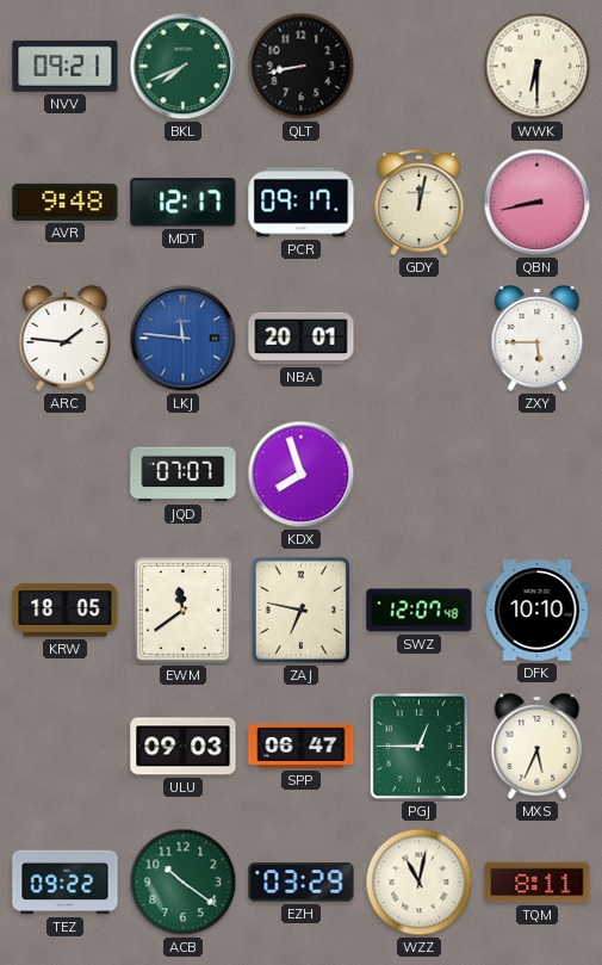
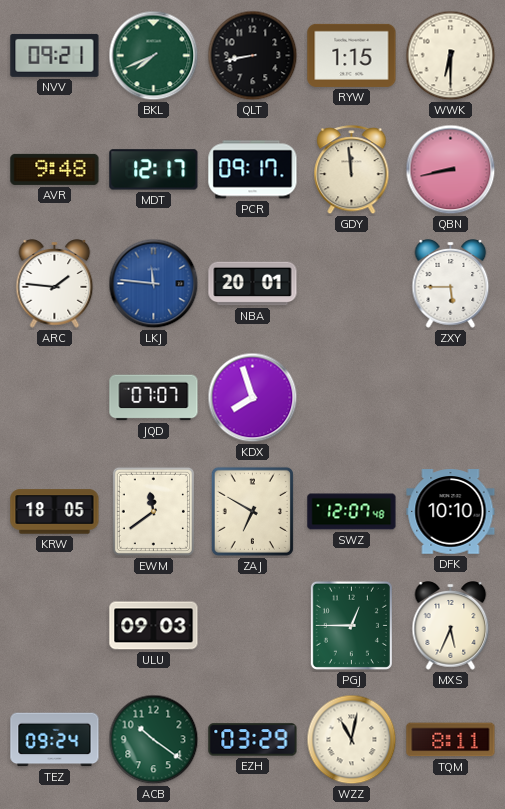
RYW: none -> 1:15 (352, 55)
GDY: 12:02 -> 11:59 (352, 170)
ZAJ: 6:47 -> 6:50 (252, 511)
SPP: 06:47 -> none (302, 746)
TEZ: 09:22 -> 09:24 (55, 740)
